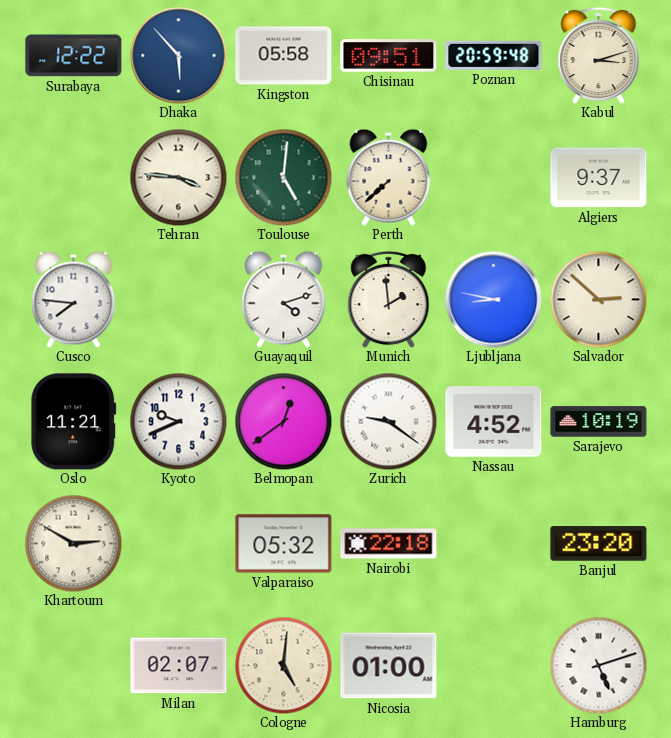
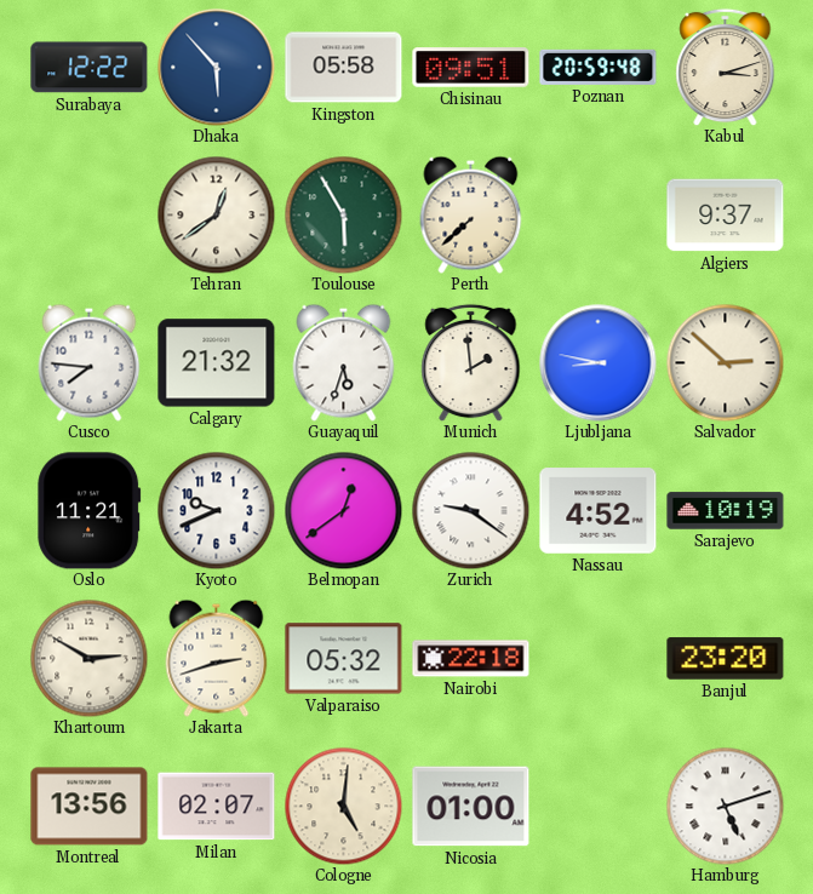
Tehran: 3:46 -> 12:39 (216, 214)
Toulouse: 5:01 -> 5:55 (343, 214)
Calgary: none -> 21:32 (217, 363)
Guayaquil: 4:12 -> 5:33 (344, 362)
Jakarta: none -> 2:42 (217, 658)
Montreal: none -> 13:56 (90, 807)
